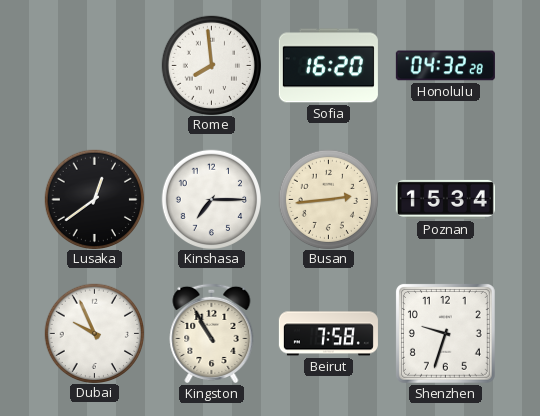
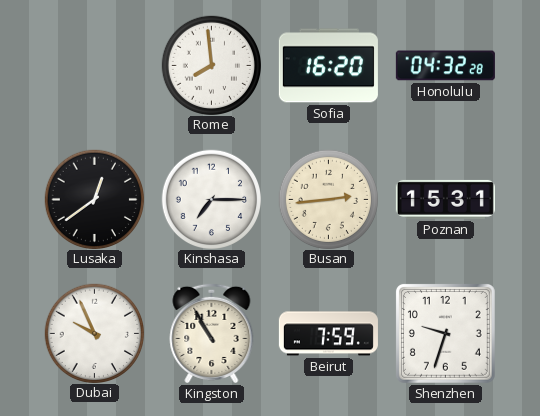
Poznan: 15:34 -> 15:31 (445, 199)
Beirut: 7:58 -> 7:59 (328, 334)
